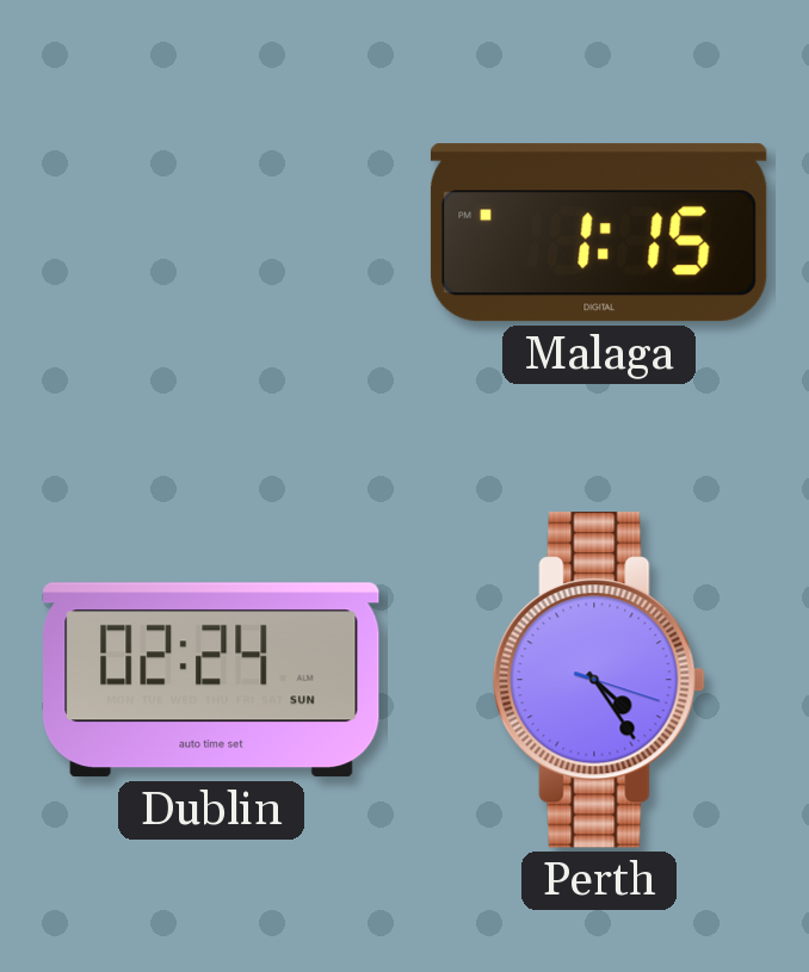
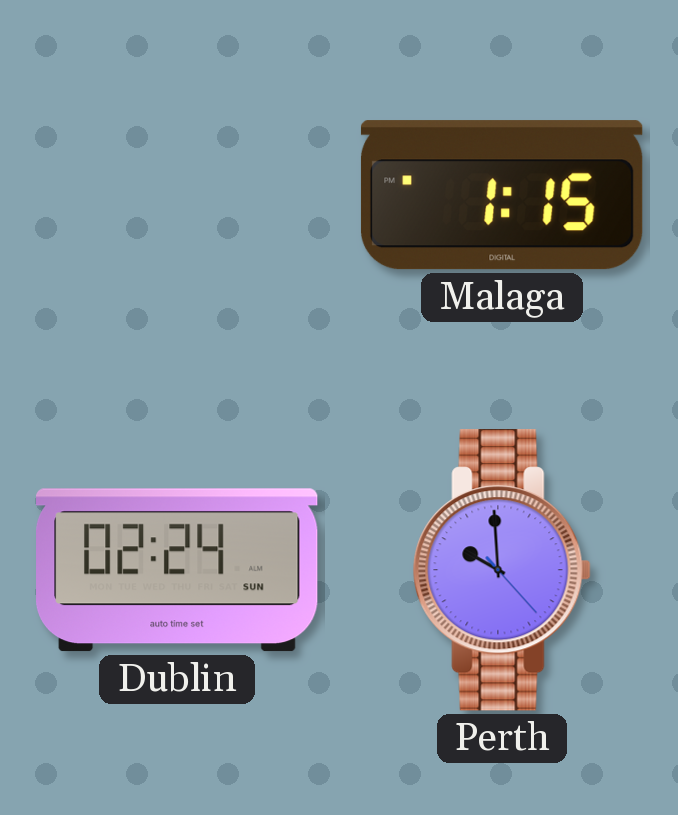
Perth: 4:24 -> 9:59 (502, 570)
